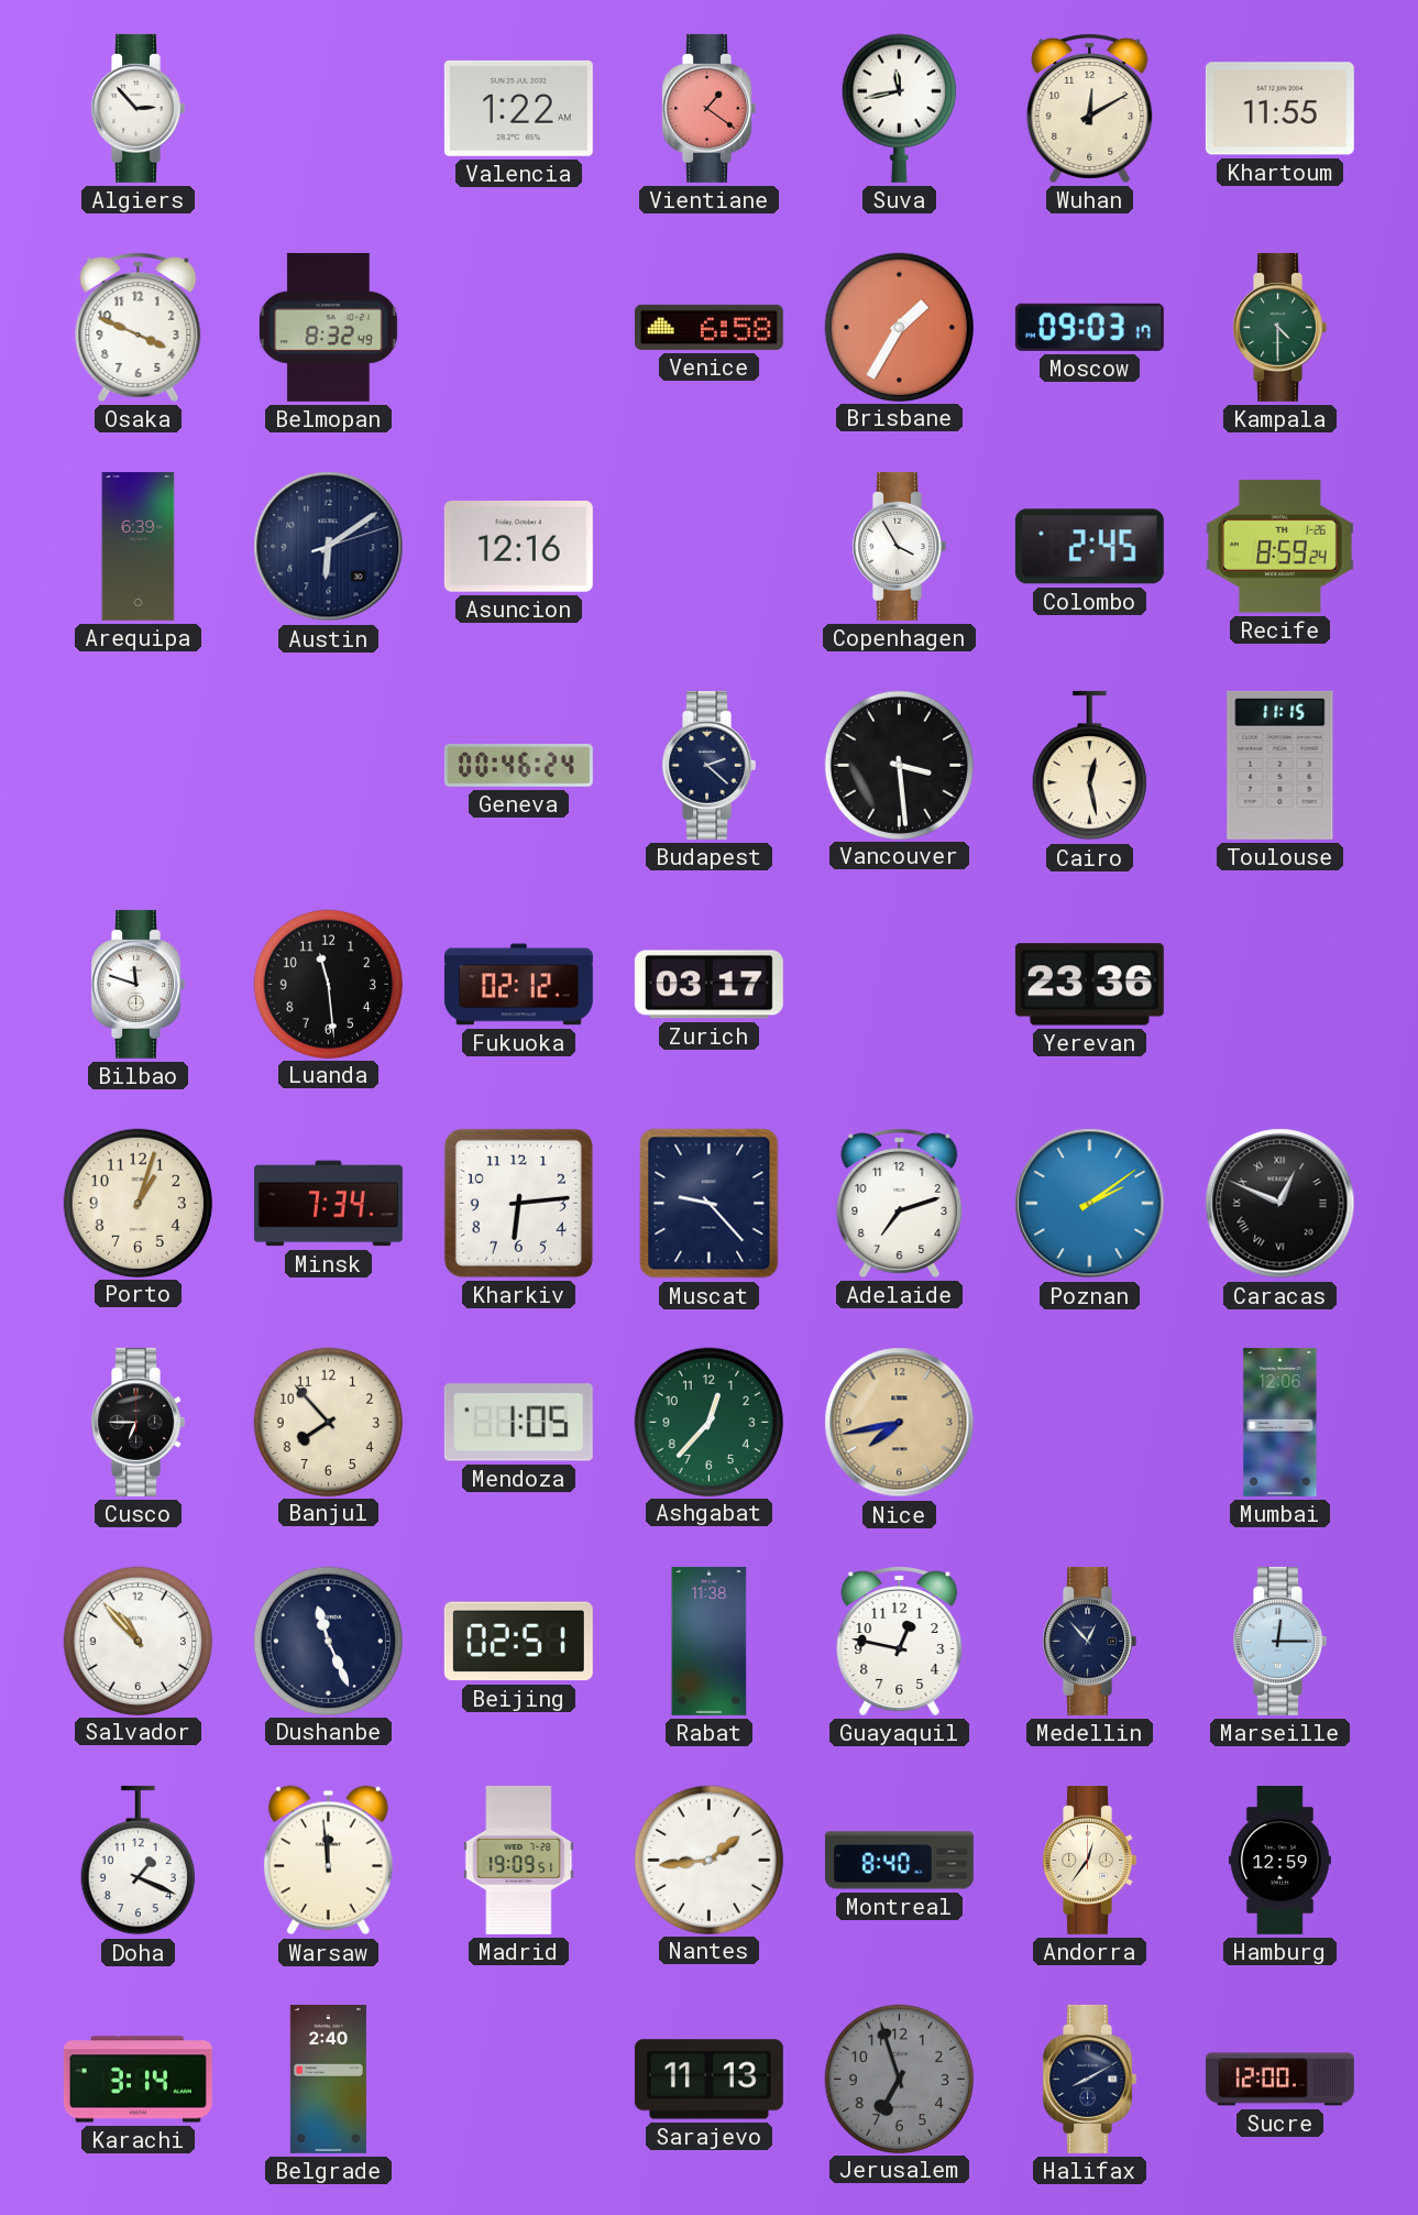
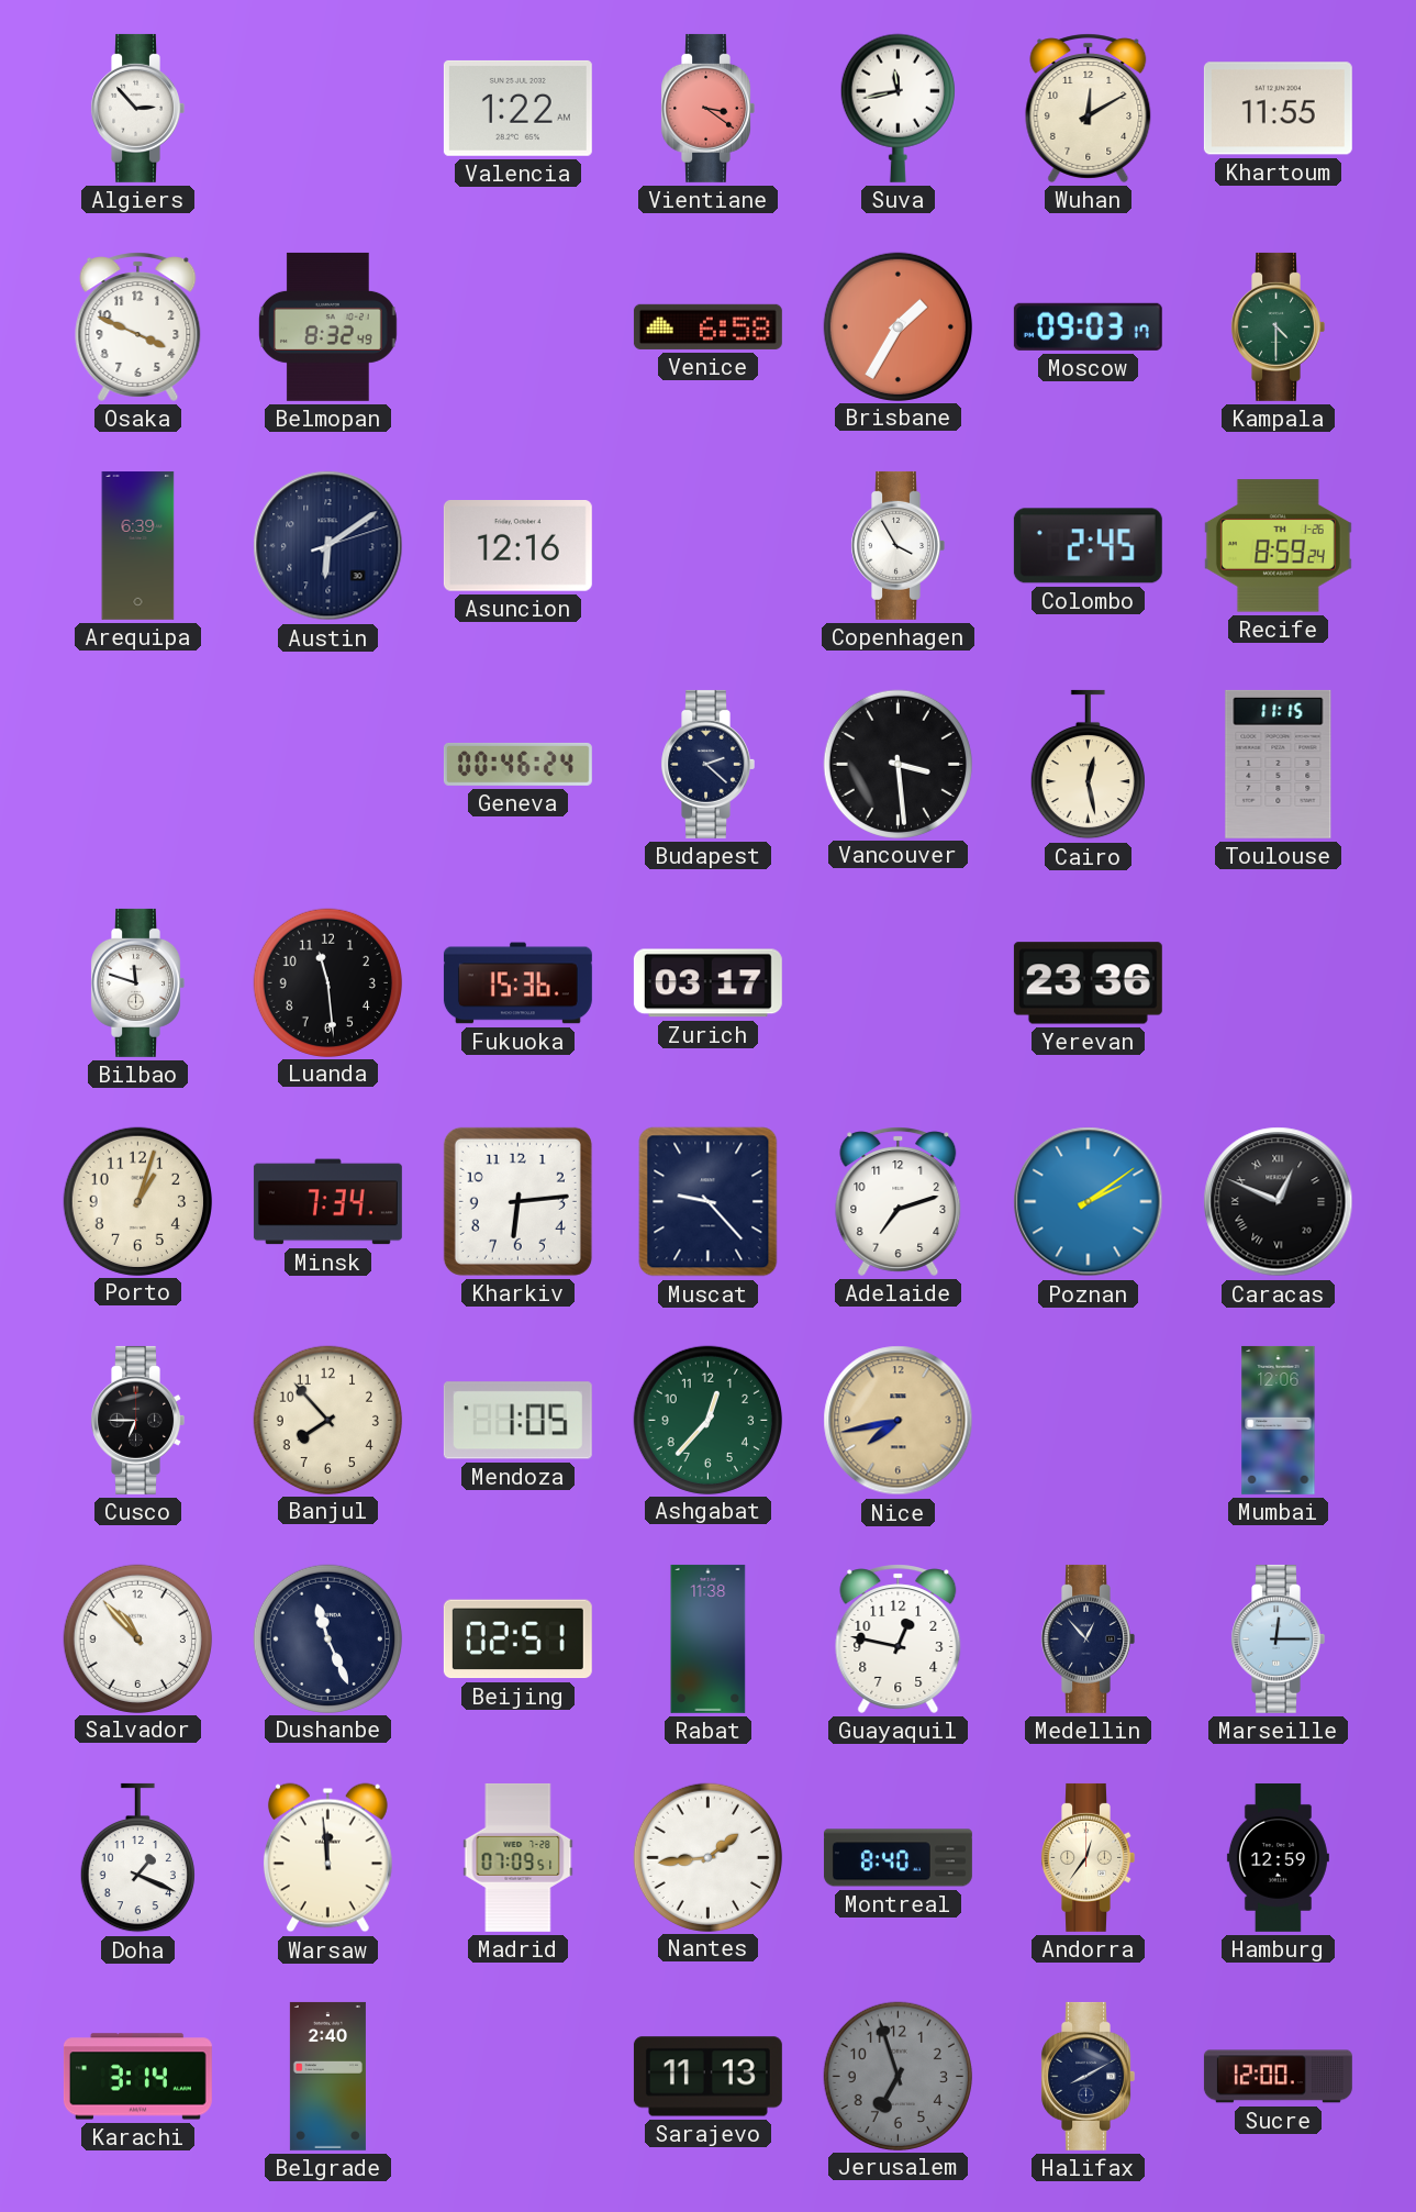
Vientiane: 1:21 -> 3:21 (707, 108)
Fukuoka: 02:12 -> 15:36 (517, 983)
Madrid: 19:09 -> 07:09 (519, 1857)
